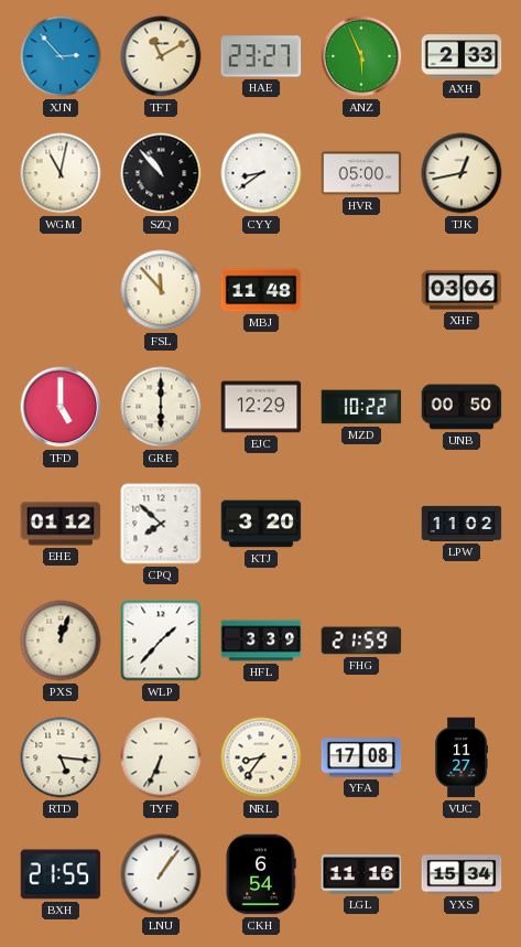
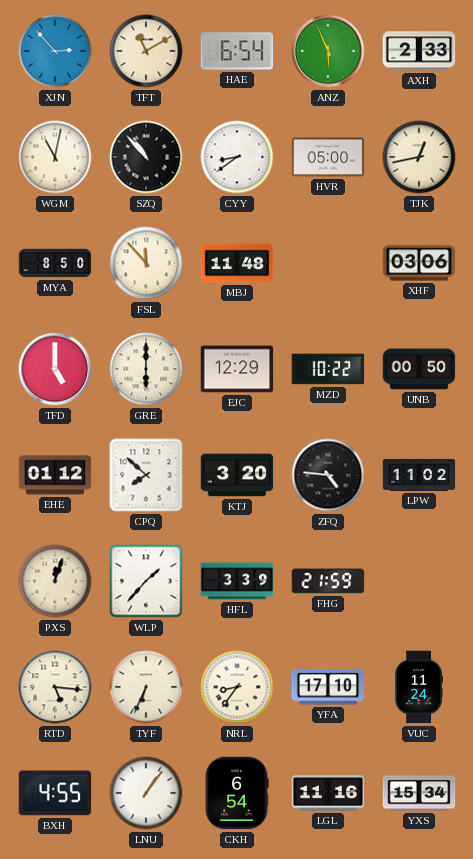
HAE: 23:27 -> 6:54 (237, 51)
MYA: none -> 8:50 (55, 263)
ZFQ: none -> 4:46 (328, 475)
YFA: 17:08 -> 17:10 (328, 687)
VUC: 11:27 -> 11:24 (418, 687)
BXH: 21:55 -> 4:55 (55, 793)
